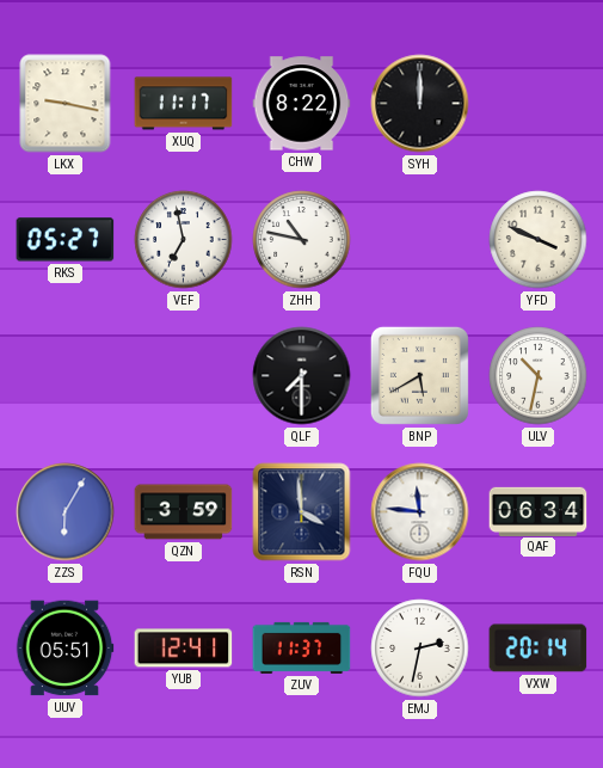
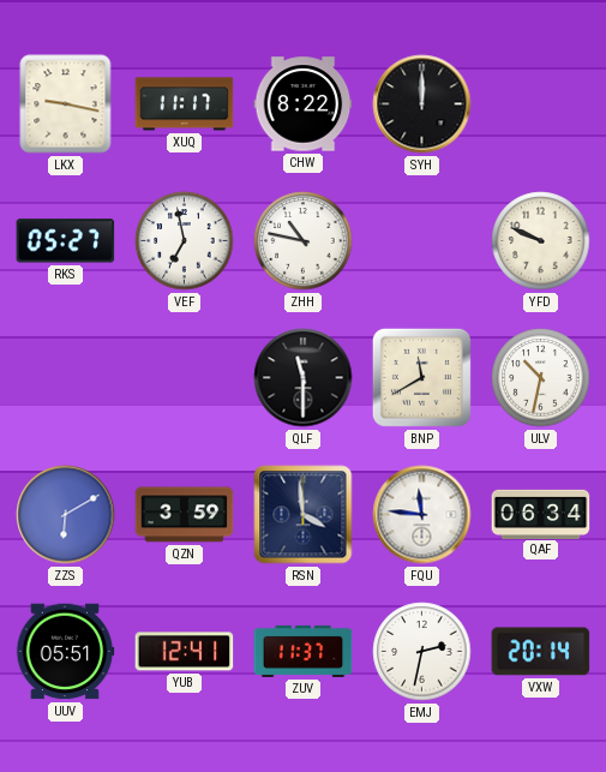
YFD: 3:49 -> 9:49 (541, 241)
QLF: 7:30 -> 11:30 (304, 378)
BNP: 5:40 -> 11:40 (421, 377)
ZZS: 6:05 -> 6:10 (66, 515)
